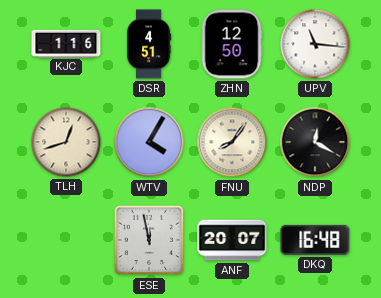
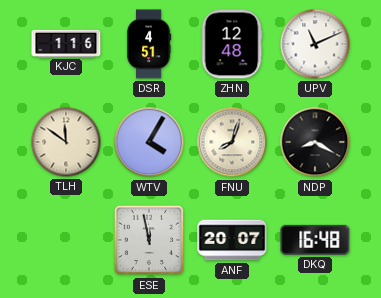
ZHN: 12:50 -> 12:48 (232, 44)
UPV: 11:16 -> 11:11 (315, 44)
TLH: 12:42 -> 11:51 (66, 142)
FNU: 8:06 -> 8:03 (232, 142)
NDP: 12:20 -> 8:20 (315, 142)
